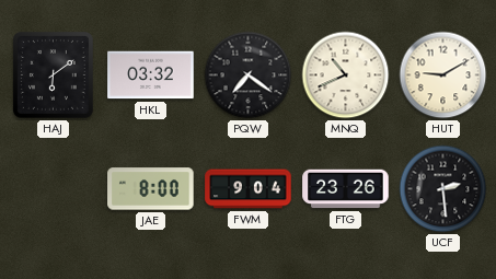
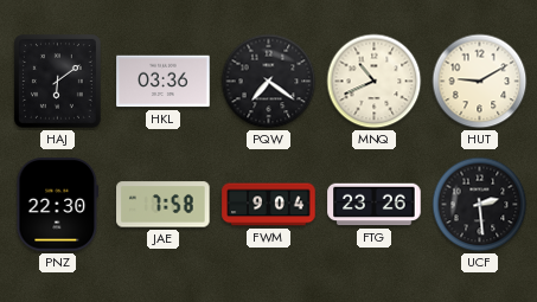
HKL: 03:32 -> 03:36 (164, 82)
PNZ: none -> 22:30 (58, 205)
JAE: 8:00 -> 7:58 (164, 205)
